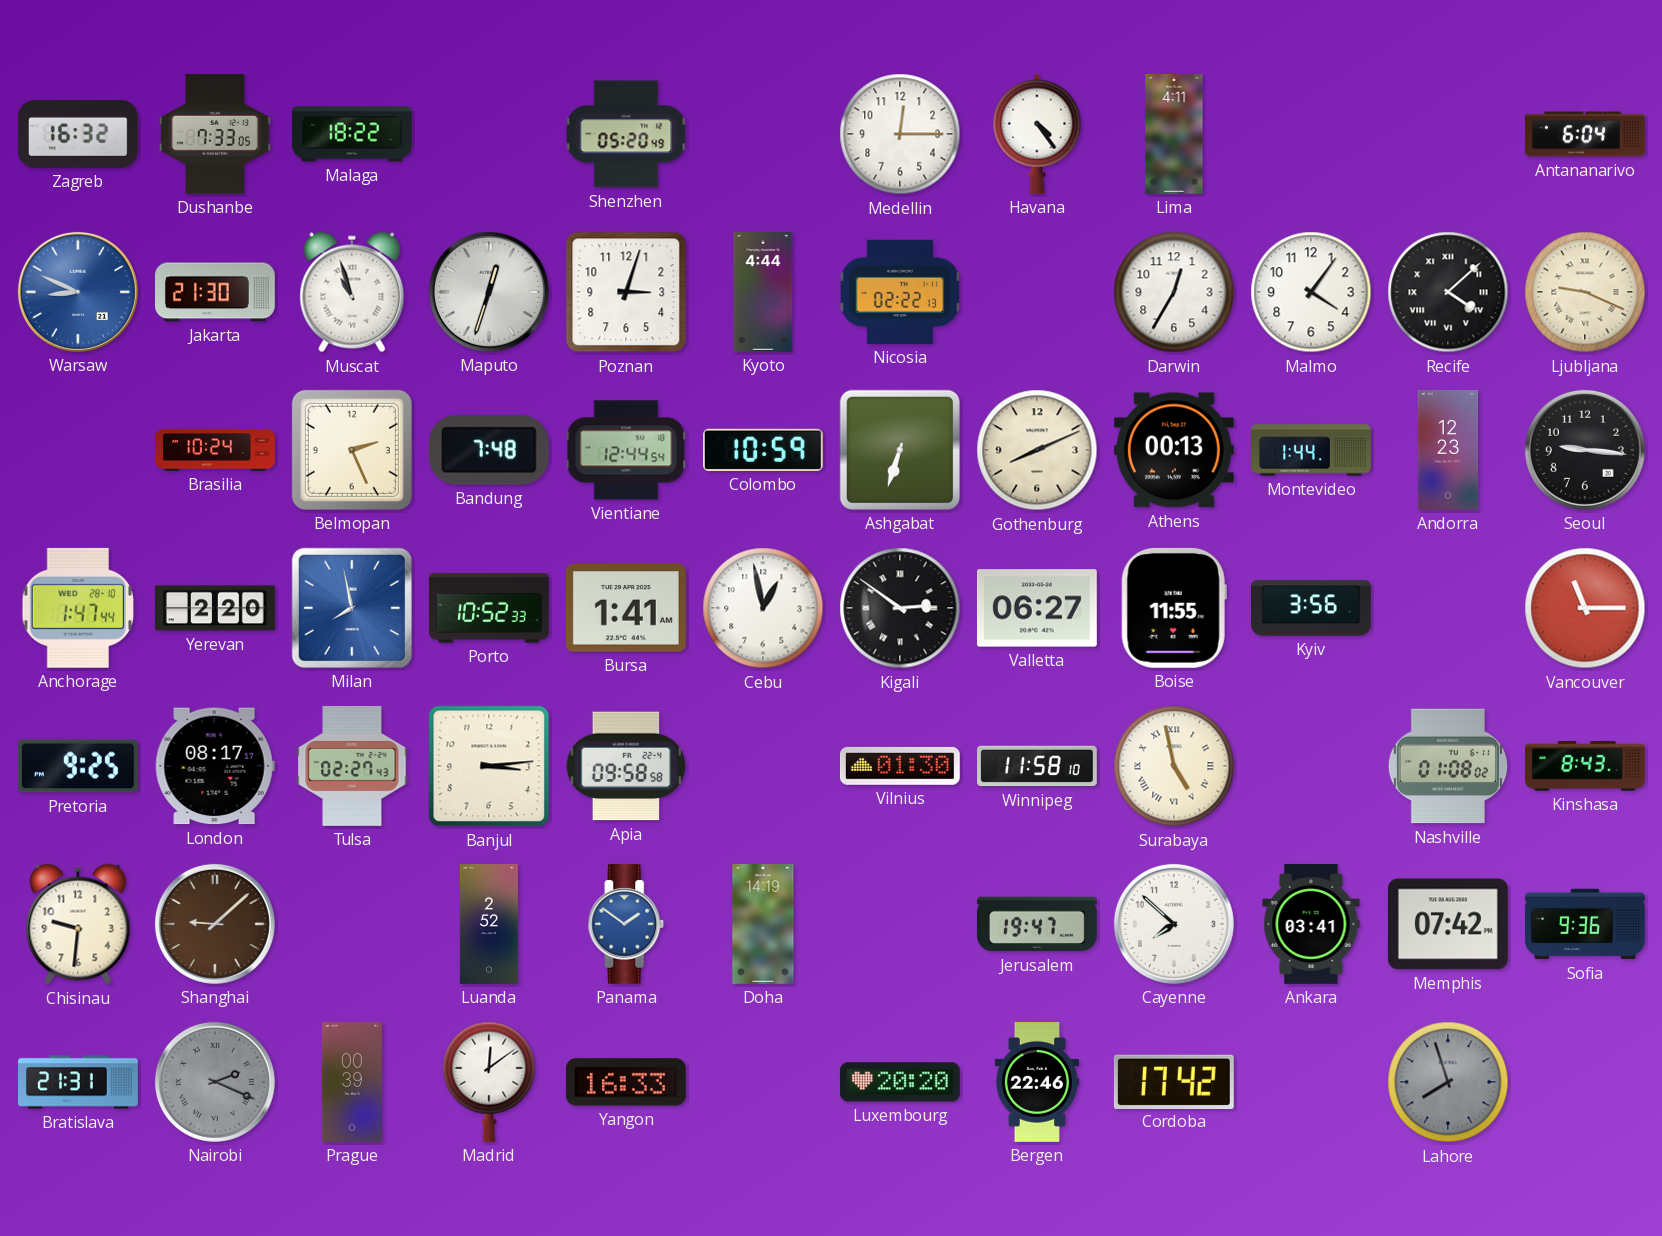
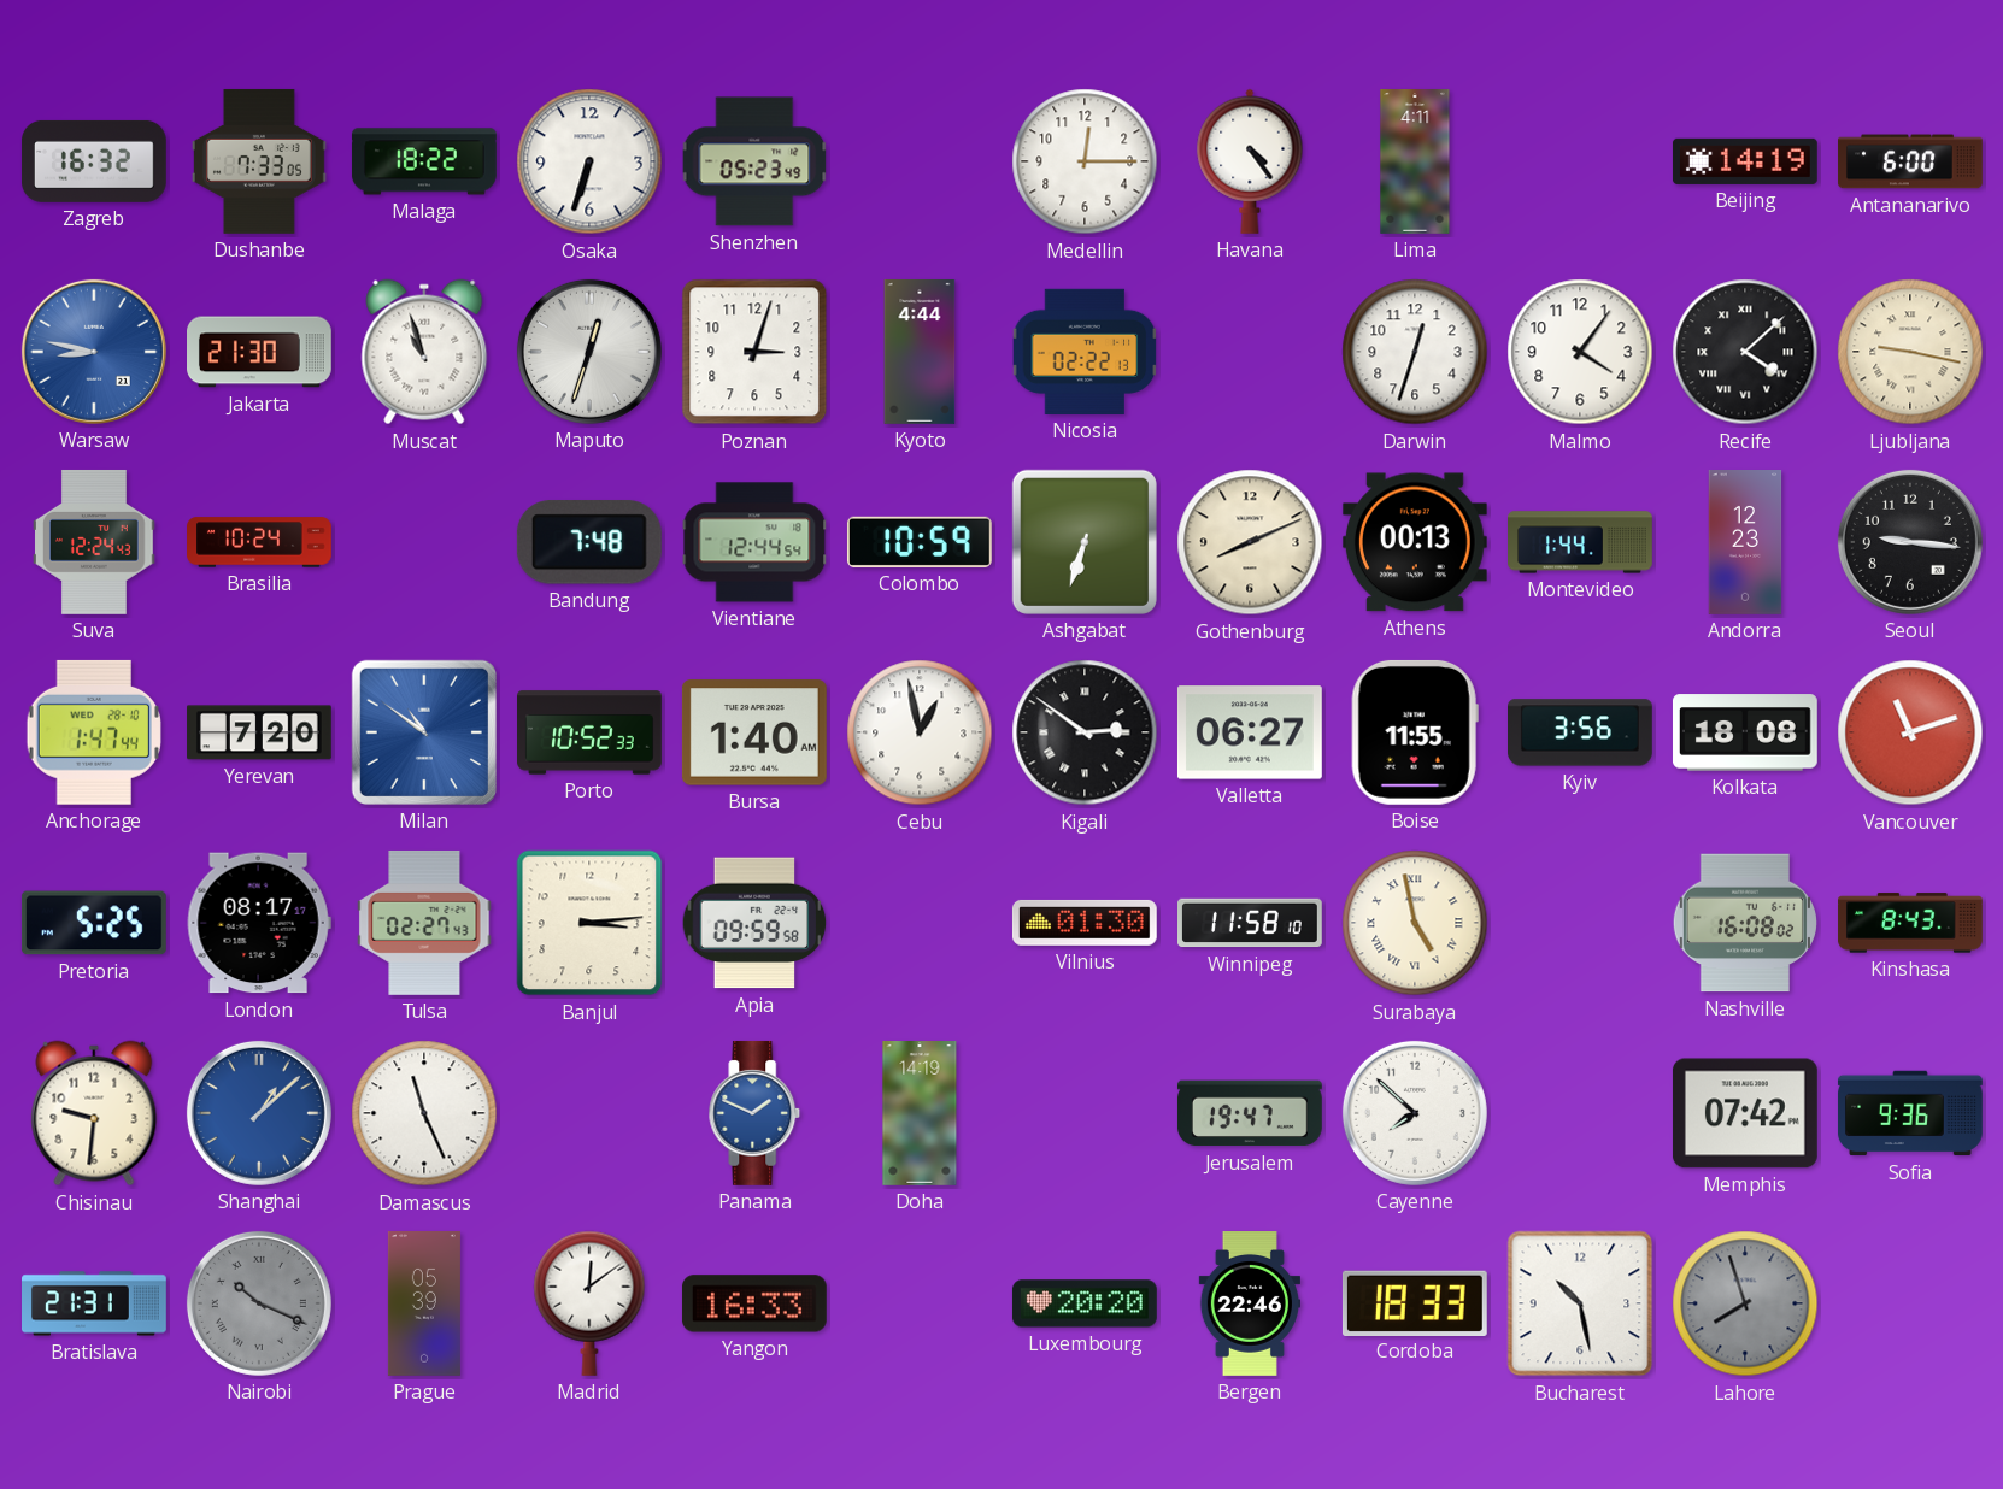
Osaka: none -> 6:33 (589, 161)
Shenzhen: 05:20 -> 05:23 (754, 161)
Beijing: none -> 14:19 (1745, 161)
Antananarivo: 6:04 -> 6:00 (1911, 161)
Warsaw: 8:49 -> 8:47 (94, 352)
Darwin: 12:35 -> 12:33 (1415, 352)
Ljubljana: 9:19 -> 9:17 (1910, 352)
Suva: none -> 12:24 (95, 542)
Belmopan: 2:26 -> none (352, 450)
Yerevan: 2:20 -> 7:20 (260, 732)
Milan: 7:58 -> 10:51 (424, 732)
Bursa: 1:41 -> 1:40 (754, 732)
Kolkata: none -> 18:08 (1745, 732)
Vancouver: 11:15 -> 11:12 (1910, 732)
Pretoria: 9:25 -> 5:25 (94, 923)
Apia: 09:58 -> 09:59 (754, 923)
Nashville: 01:08 -> 16:08 (1745, 923)
Shanghai: 9:08 -> 1:08 (259, 1113)
Shanghai dial: brown -> blue (259, 1113)
Damascus: none -> 11:26 (424, 1113)
Luanda: 2:52 -> none (489, 925)
Panama: 1:51 -> 1:49 (754, 1113)
Ankara: 03:41 -> none (1311, 924)
Nairobi: 2:19 -> 10:19 (259, 1303)
Prague: 00:39 -> 05:39 (424, 1305)
Cordoba: 17:42 -> 18:33 (1415, 1302)
Bucharest: none -> 10:28 (1580, 1303)
